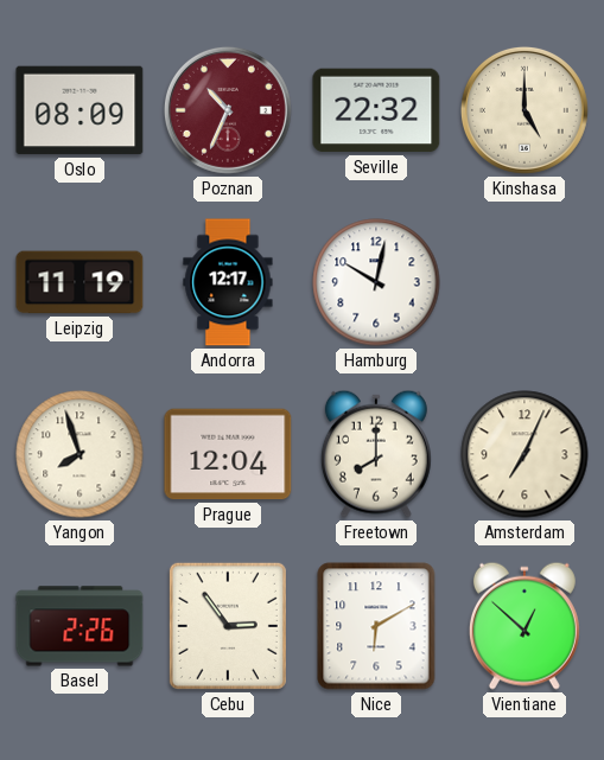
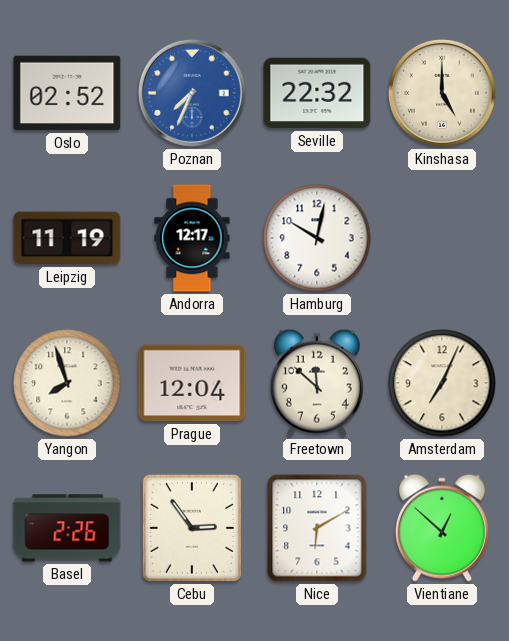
Oslo: 08:09 -> 02:52 (67, 93)
Poznan: 10:34 -> 7:34 (192, 93)
Poznan dial: burgundy -> blue (192, 93)
Freetown: 8:00 -> 11:52 (317, 383)
